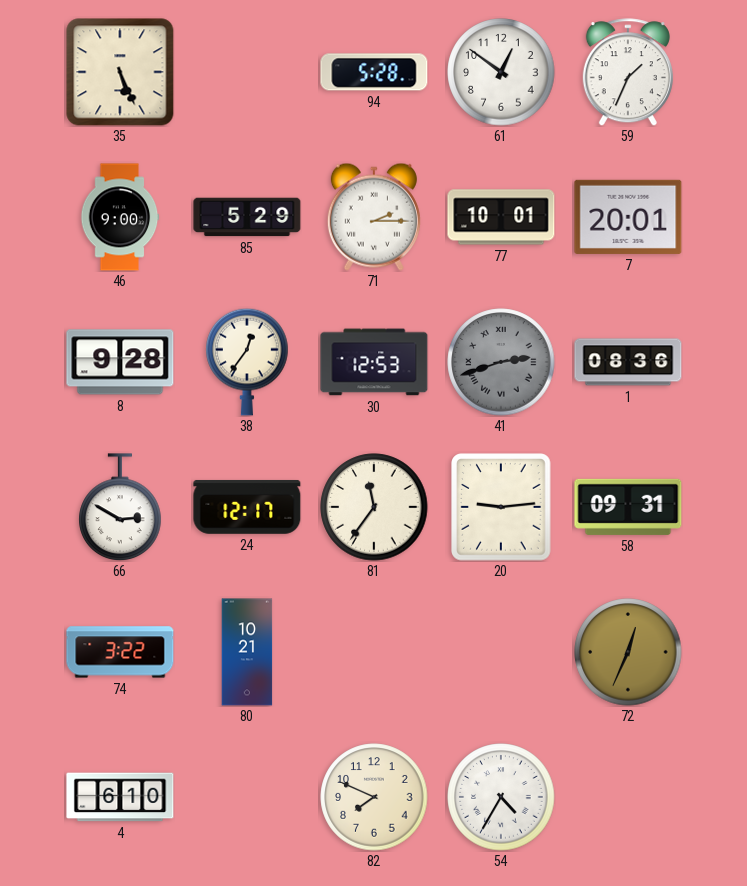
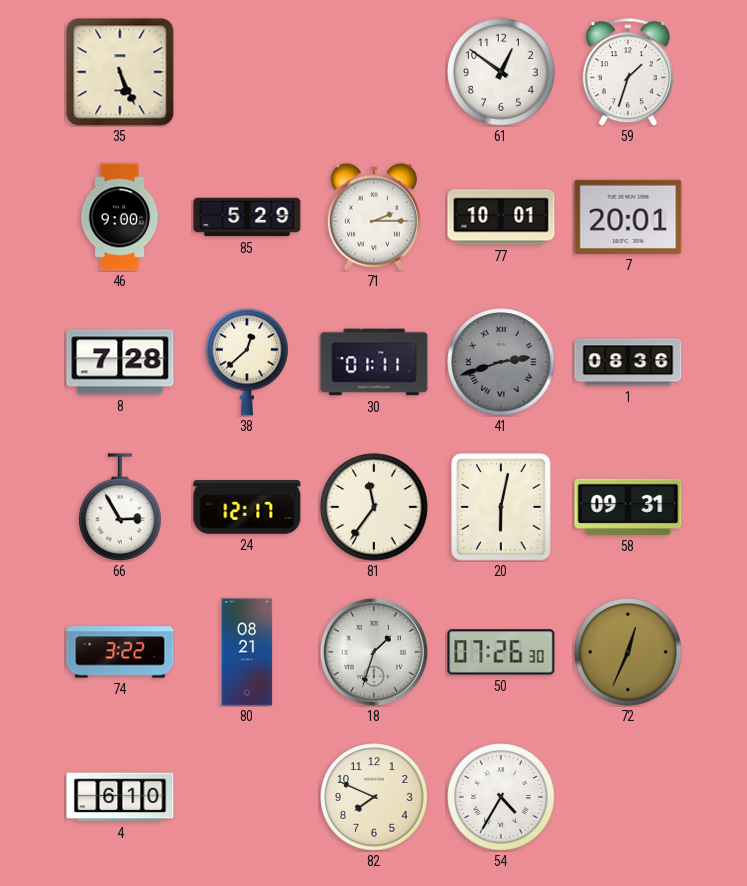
94: 5:28 -> none (374, 72)
59: 1:34 -> 1:33 (628, 72)
8: 9:28 -> 7:28 (120, 362)
38: 12:36 -> 12:38 (247, 362)
30: 12:53 -> 01:11 (374, 362)
66: 2:50 -> 2:55 (120, 507)
20: 9:14 -> 6:02 (502, 507)
80: 10:21 -> 08:21 (247, 652)
18: none -> 1:33 (374, 652)
50: none -> 07:26 (501, 652)
